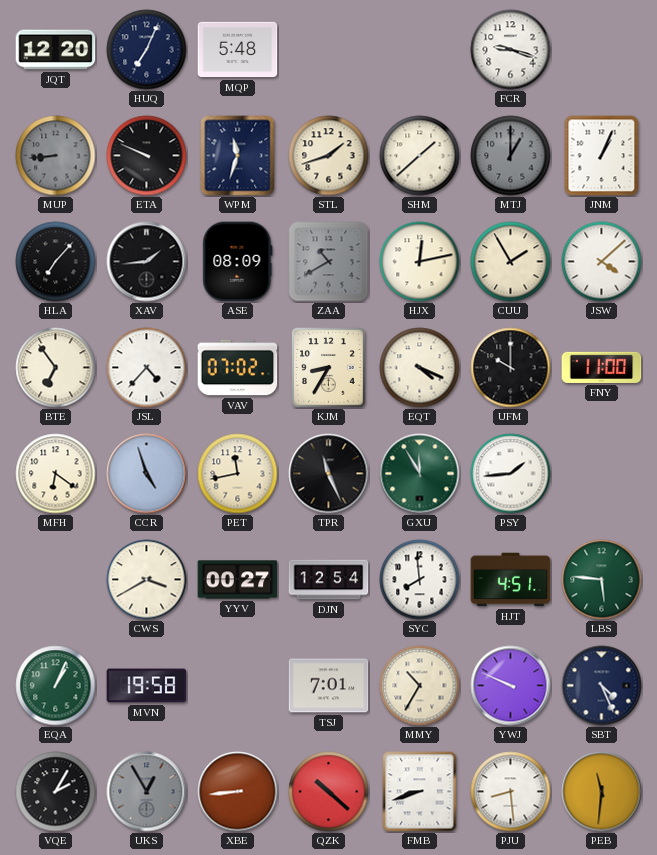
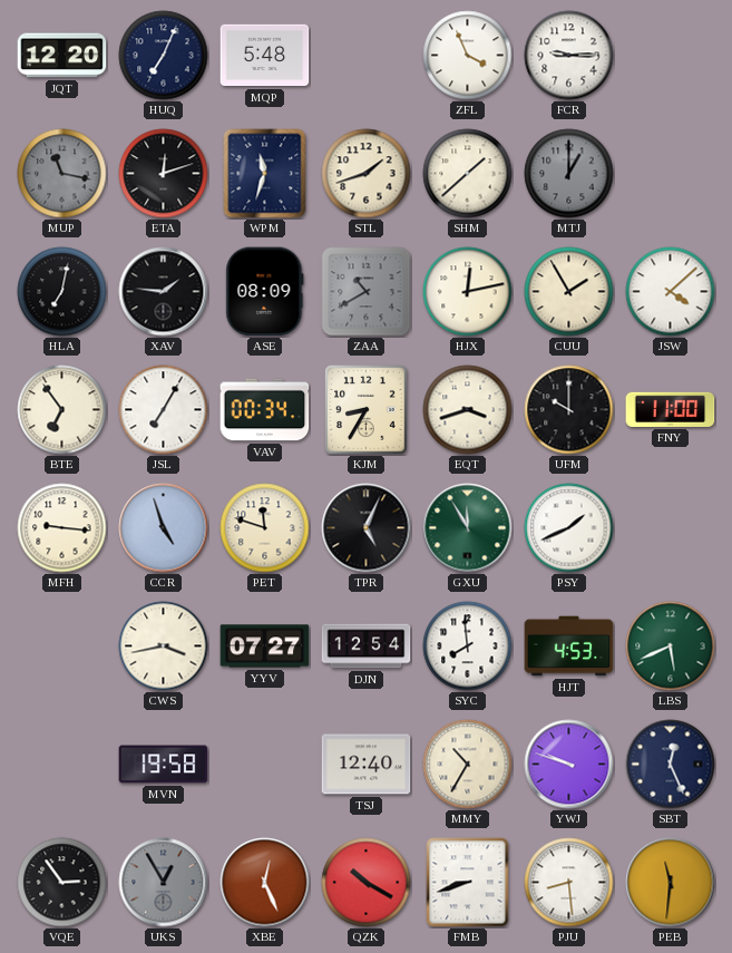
ZFL: none -> 3:56 (468, 56)
FCR: 9:18 -> 9:15 (569, 56)
MUP: 8:44 -> 11:17 (62, 174)
ETA: 9:49 -> 12:12 (164, 174)
JNM: 1:04 -> none (602, 156)
HLA: 7:07 -> 7:02 (62, 292)
XAV: 1:44 -> 1:46 (164, 292)
JSL: 4:37 -> 7:05 (164, 410)
VAV: 07:02 -> 00:34 (265, 410)
EQT: 4:19 -> 3:42 (468, 410)
MFH: 6:21 -> 9:16 (62, 528)
PET: 11:43 -> 11:48 (265, 528)
TPR: 11:26 -> 5:04 (367, 528)
PSY: 1:44 -> 1:41 (569, 528)
CWS: 3:40 -> 3:43 (164, 646)
YYV: 00:27 -> 07:27 (265, 646)
HJT: 4:51 -> 4:53 (569, 646)
LBS: 5:46 -> 5:41 (671, 646)
EQA: 1:04 -> none (56, 686)
TSJ: 7:01 -> 12:40 (367, 765)
YWJ: 9:49 -> 9:48 (569, 765)
SBT: 4:26 -> 12:26 (671, 765)
VQE: 2:05 -> 2:54 (62, 883)
XBE: 8:44 -> 12:26 (265, 883)
QZK: 10:22 -> 10:20 (367, 883)
